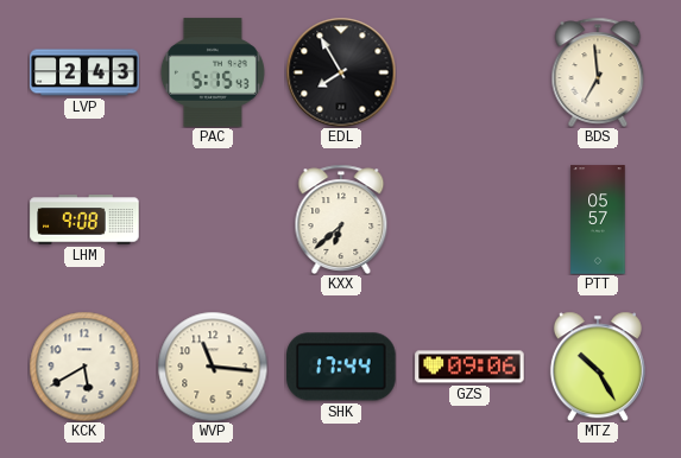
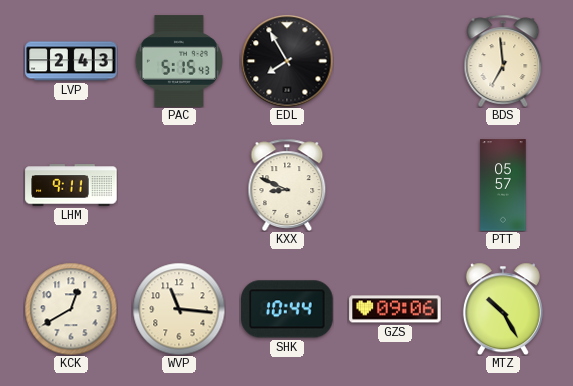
LHM: 9:08 -> 9:11 (71, 185)
KXX: 6:38 -> 8:49 (287, 185)
KCK: 5:40 -> 12:40 (71, 309)
SHK: 17:44 -> 10:44 (287, 309)
